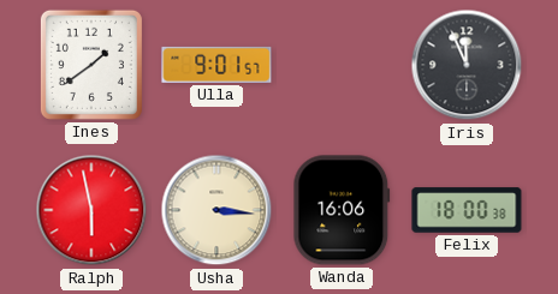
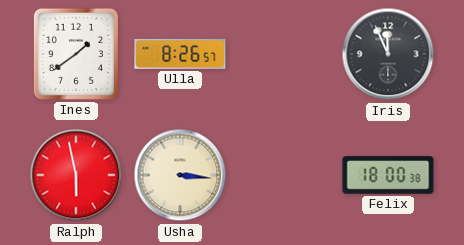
Ulla: 9:01 -> 8:26 (180, 54)
Wanda: 16:06 -> none (342, 210)
